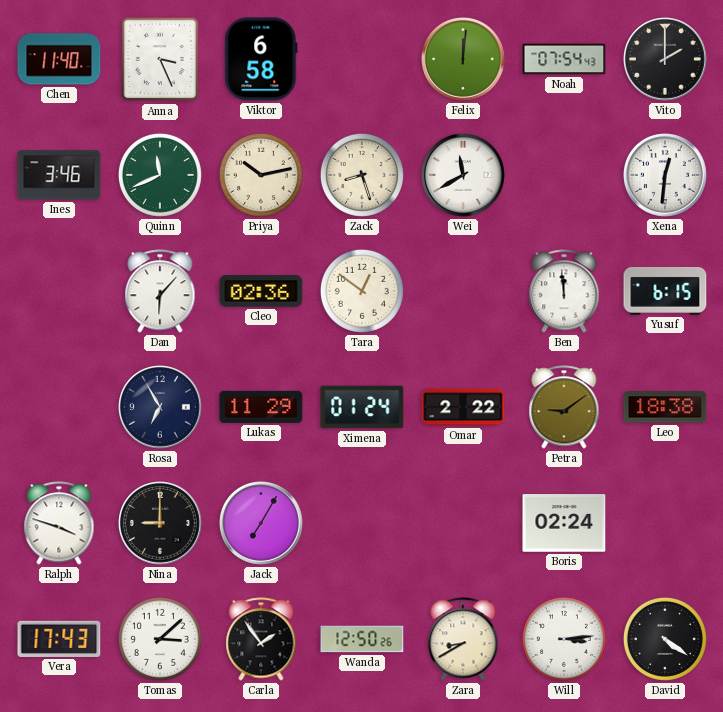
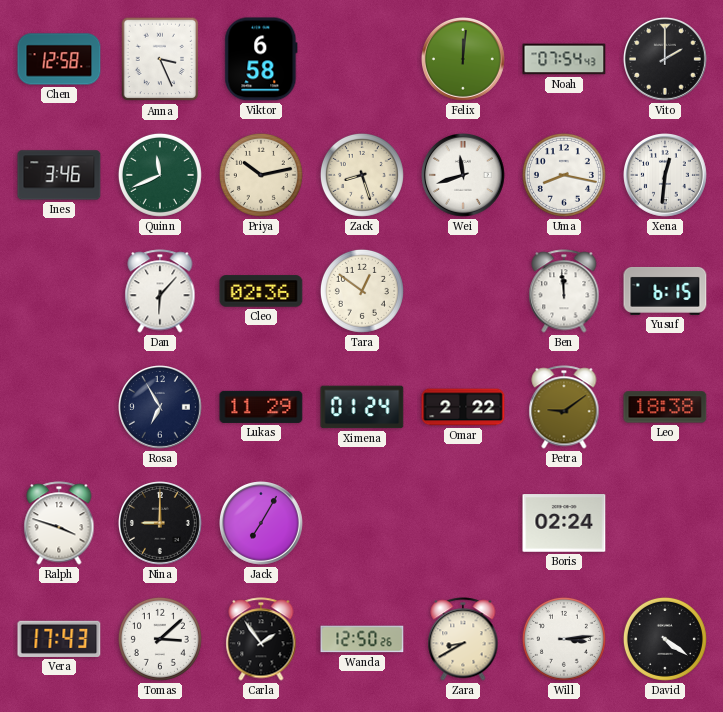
Chen: 11:40 -> 12:58 (59, 59)
Wei: 11:40 -> 11:42 (464, 176)
Uma: none -> 8:17 (564, 175)
